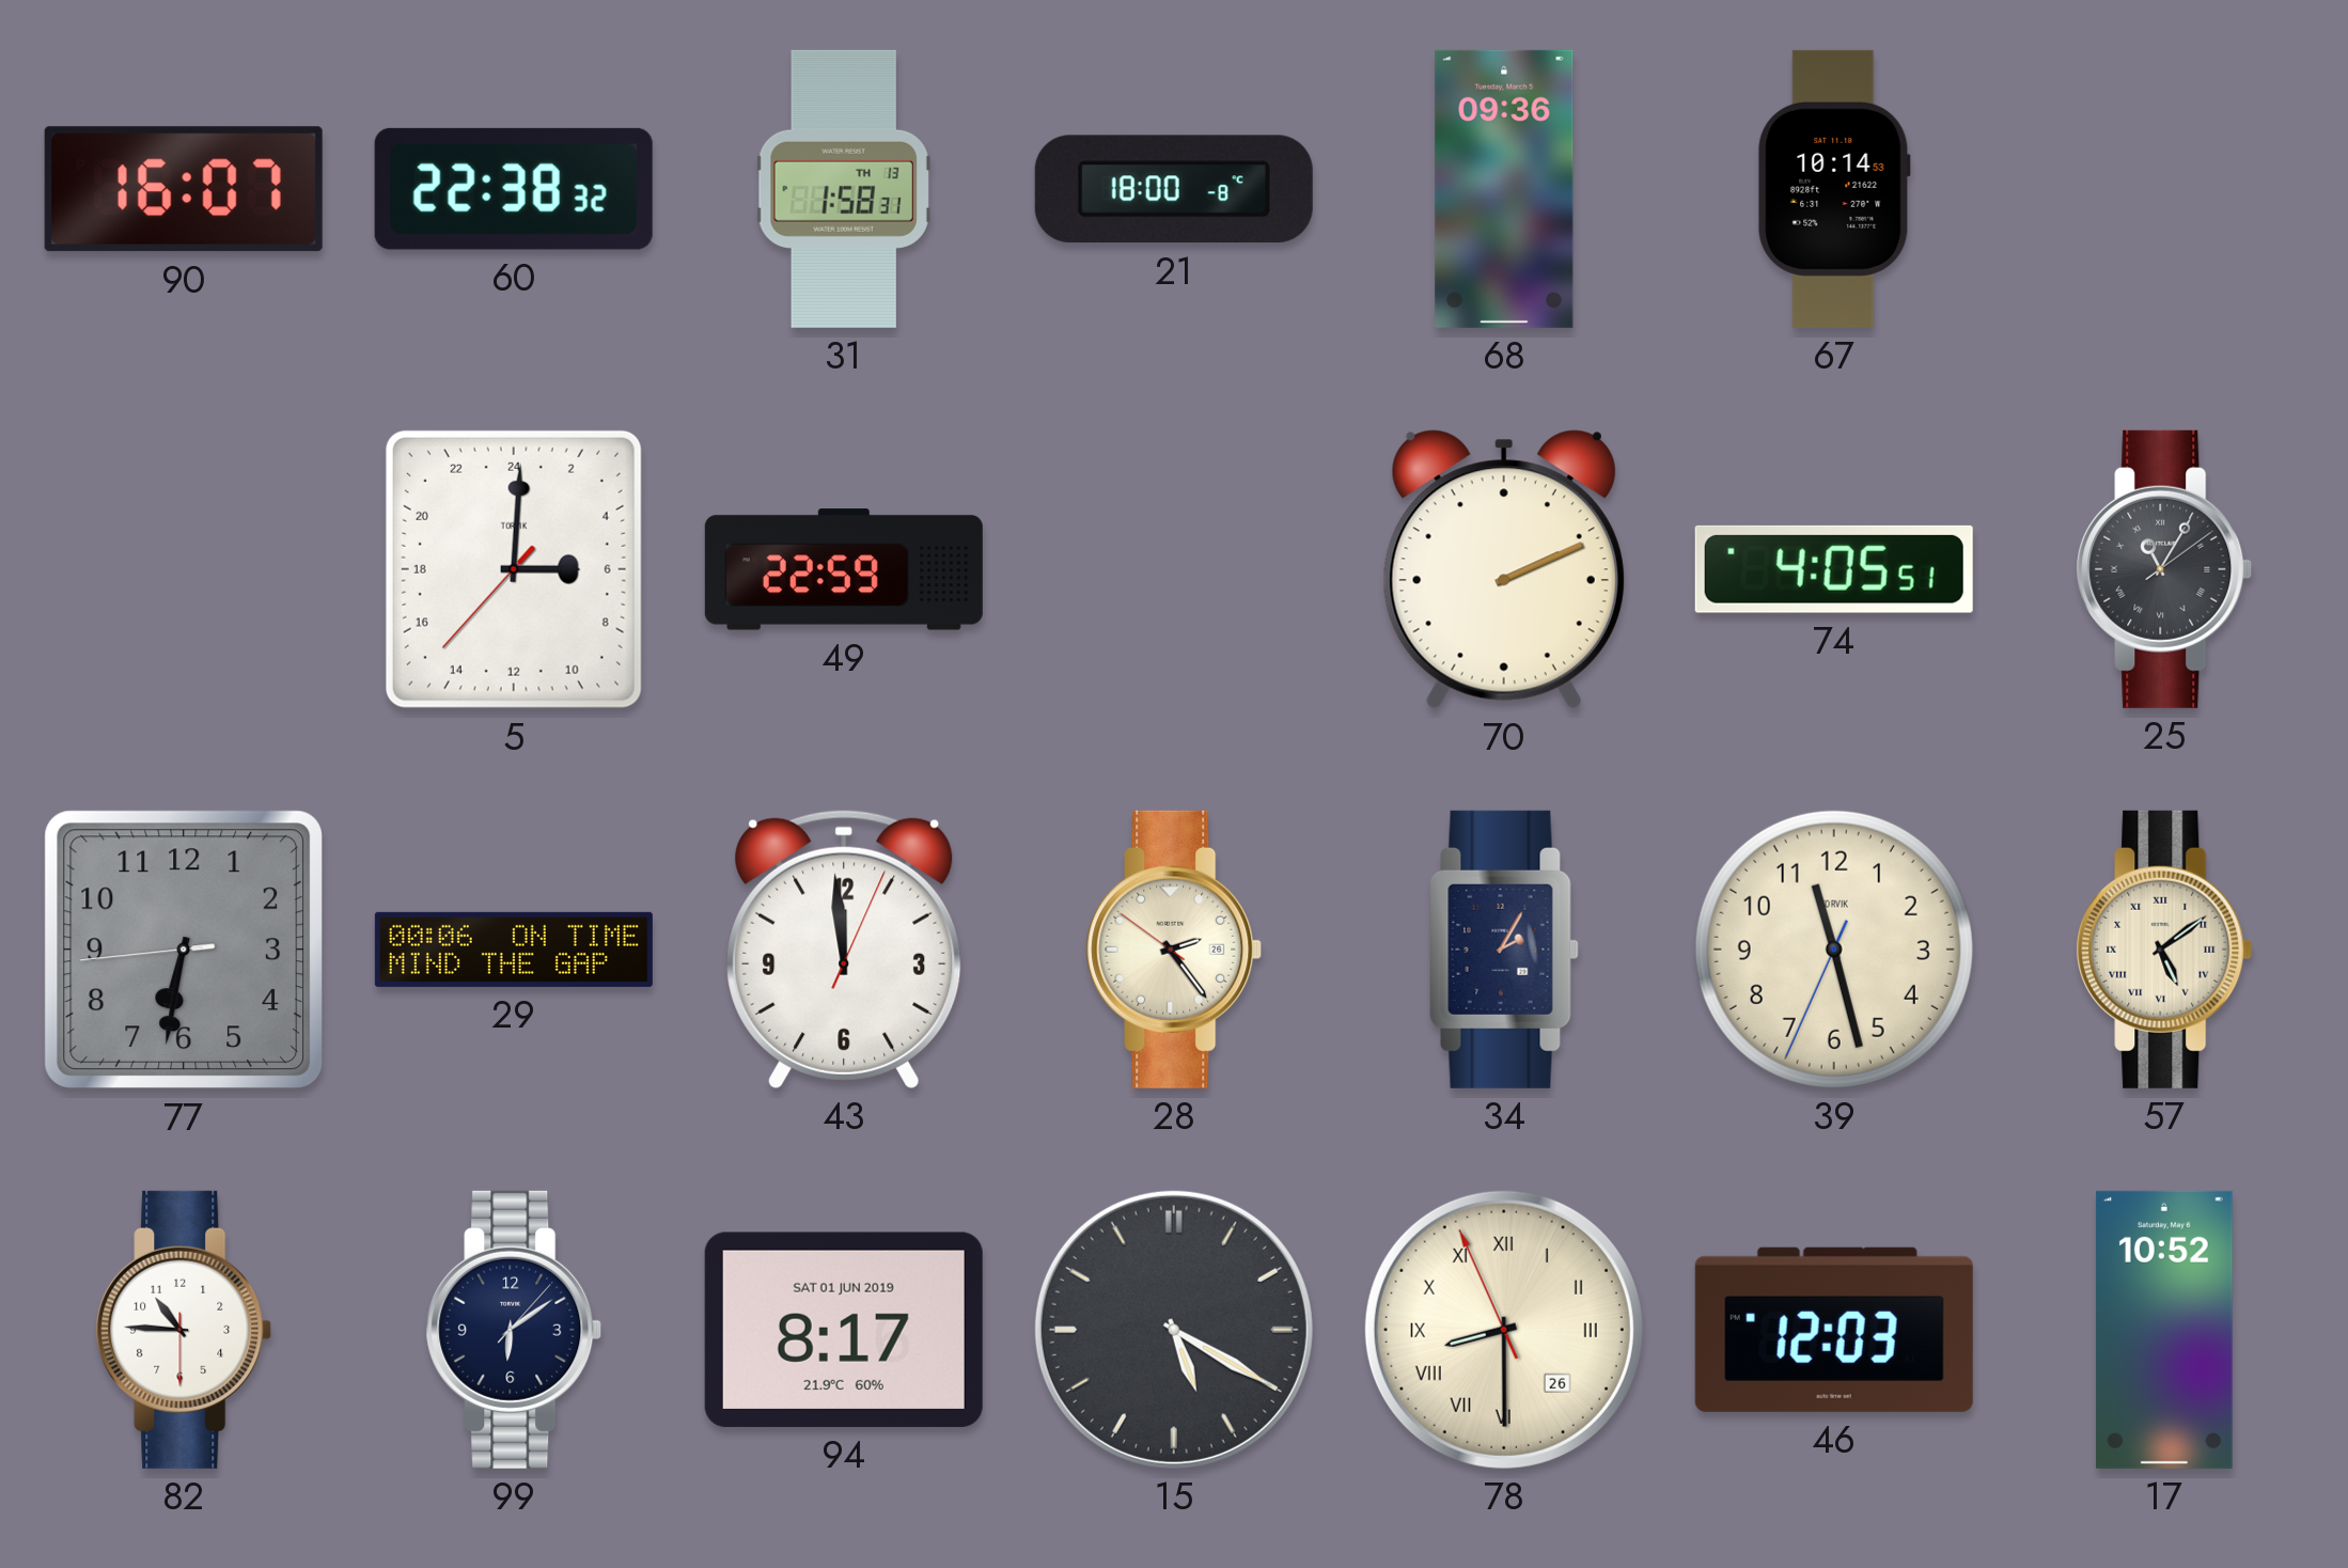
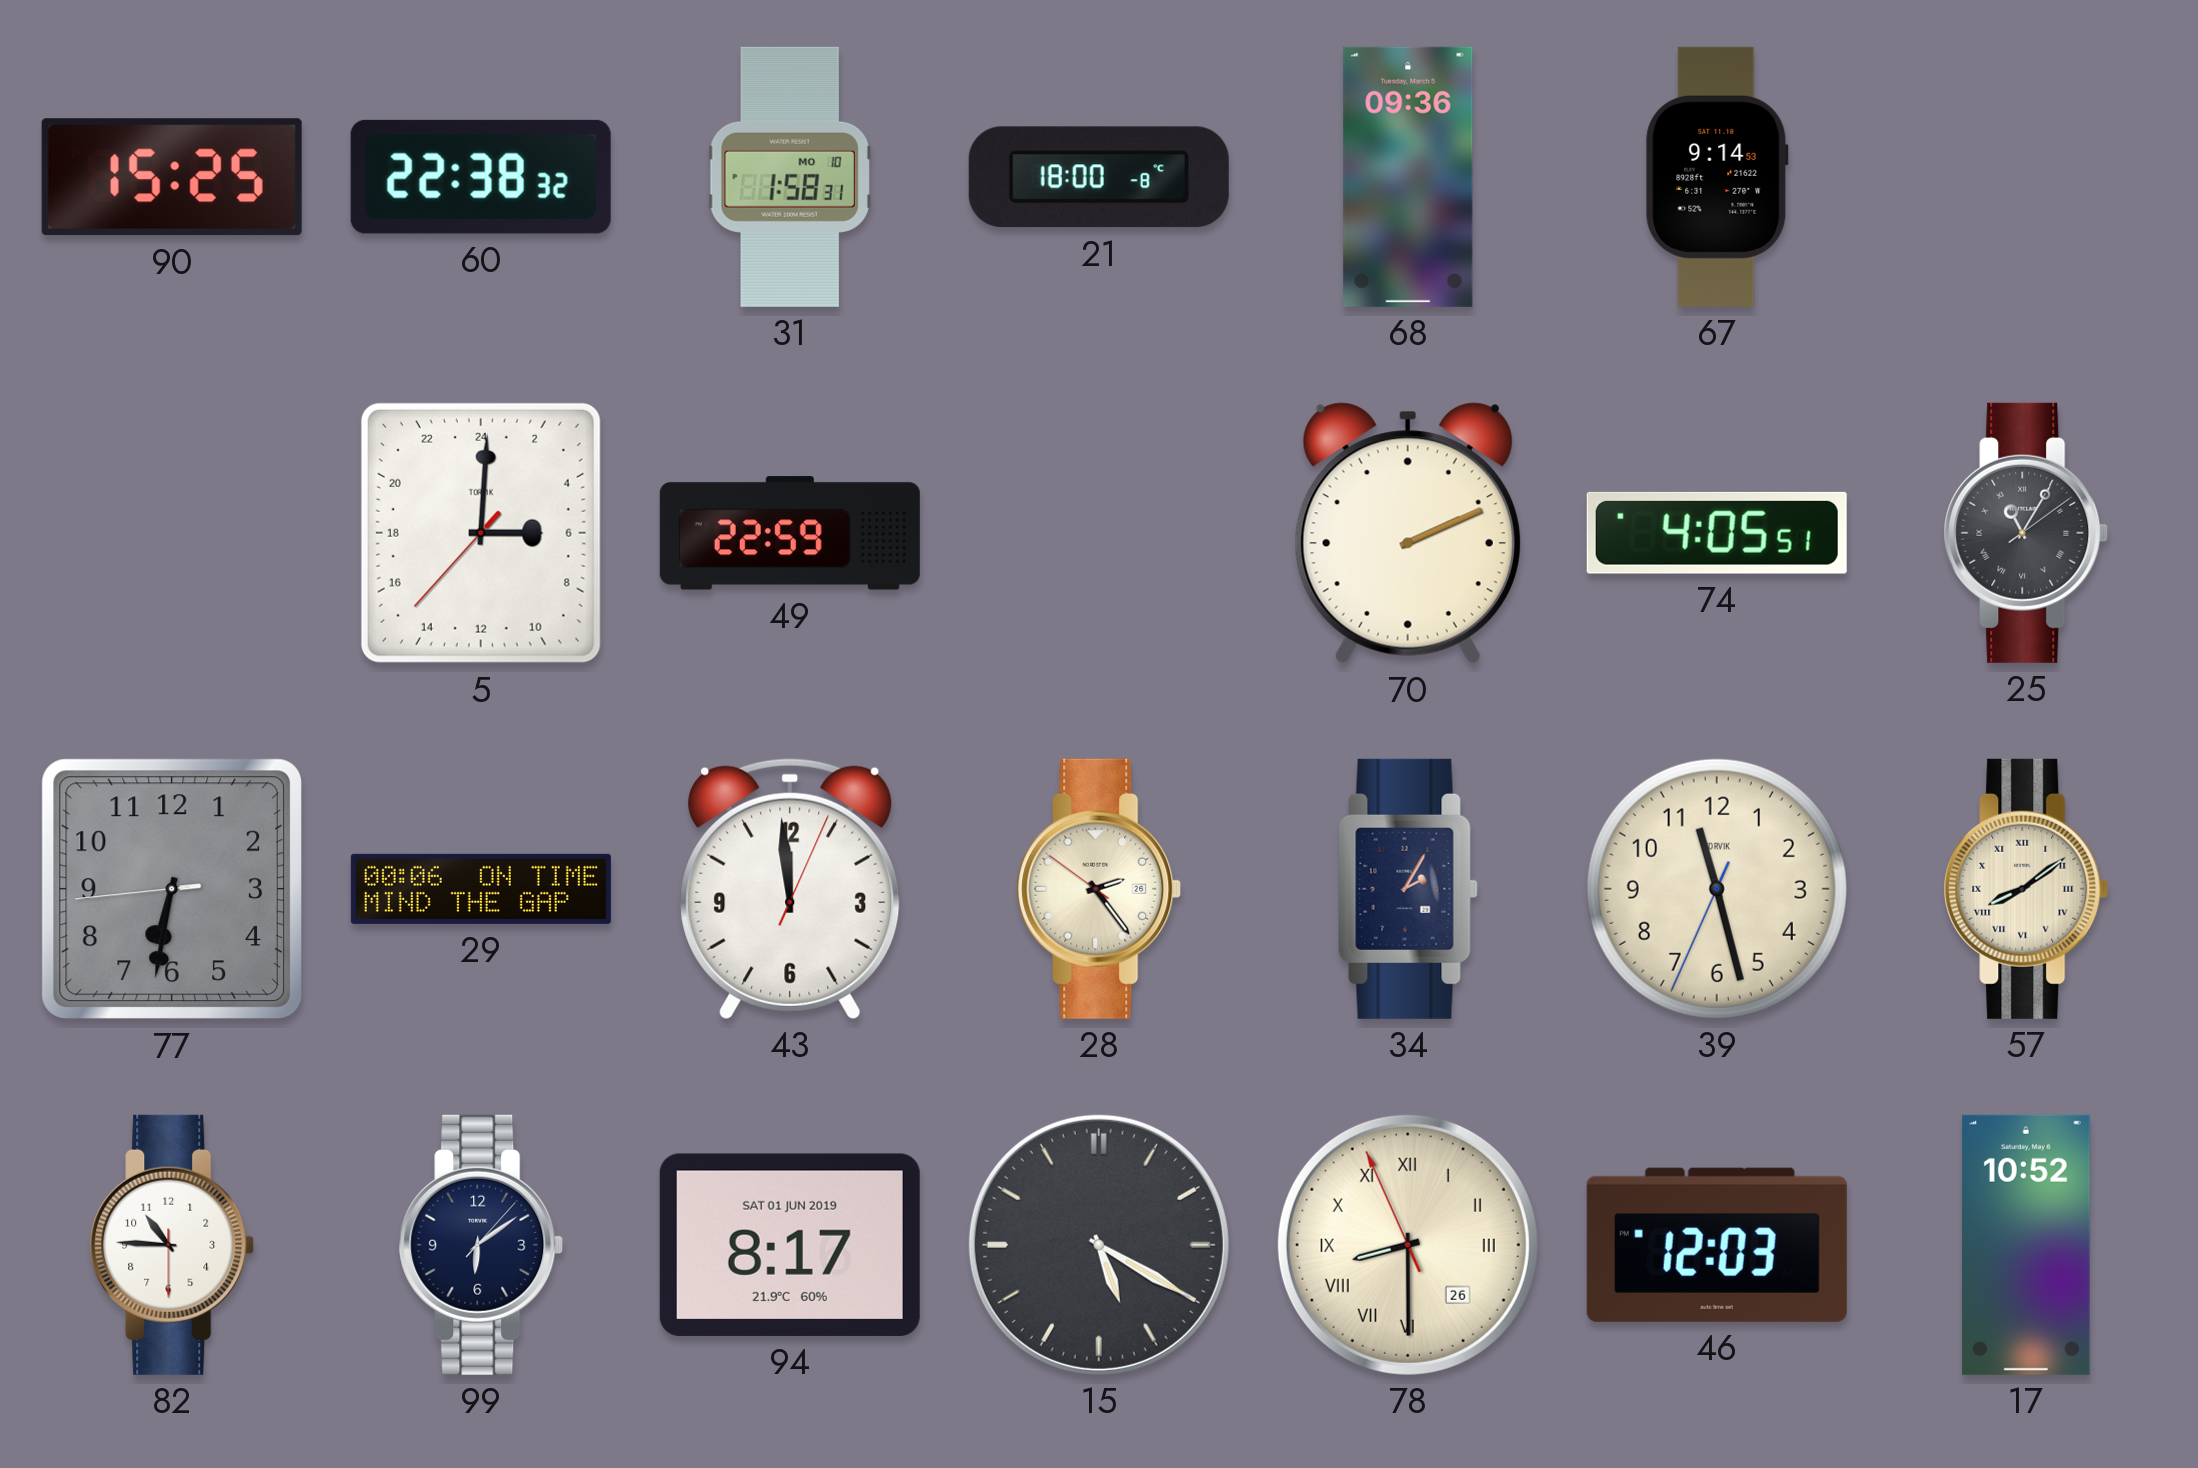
90: 16:07 -> 15:25 (172, 177)
31 date: TH 13 -> MO 10 (790, 177)
67: 10:14 -> 9:14 (1717, 177)
57: 5:09 -> 8:09 (2026, 889)
